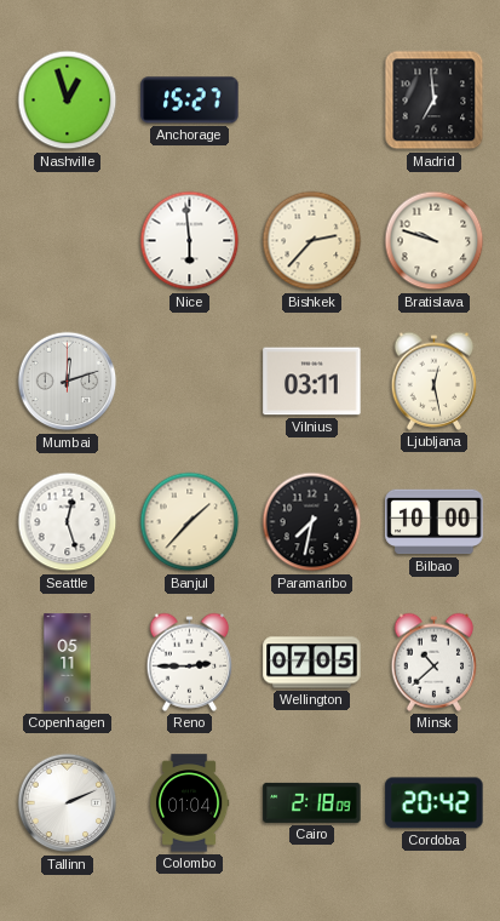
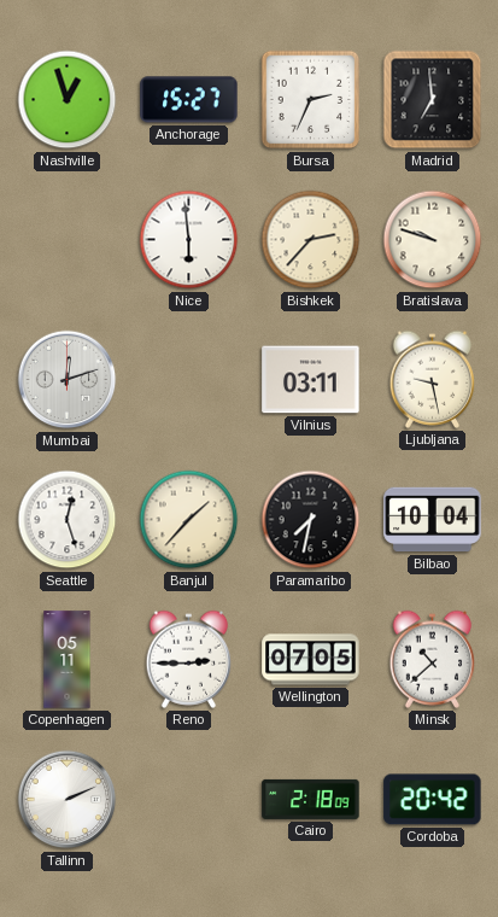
Bursa: none -> 2:34 (311, 100)
Ljubljana: 12:28 -> 9:28 (433, 379)
Bilbao: 10:00 -> 10:04 (433, 520)
Colombo: 01:04 -> none (189, 803)
